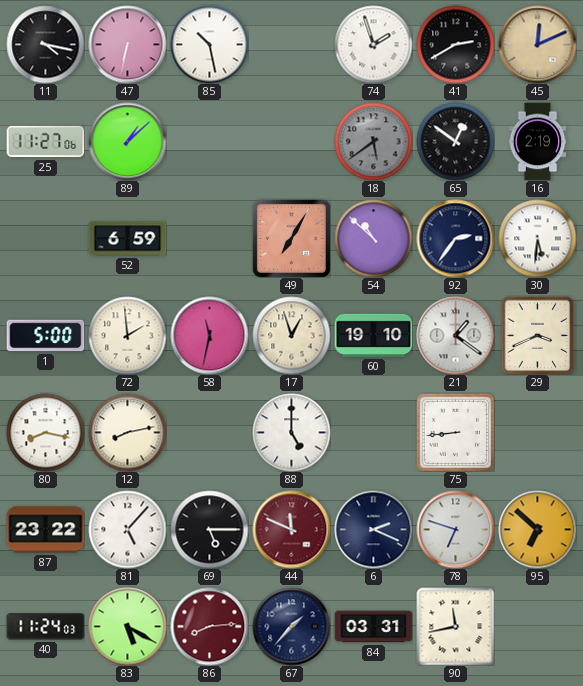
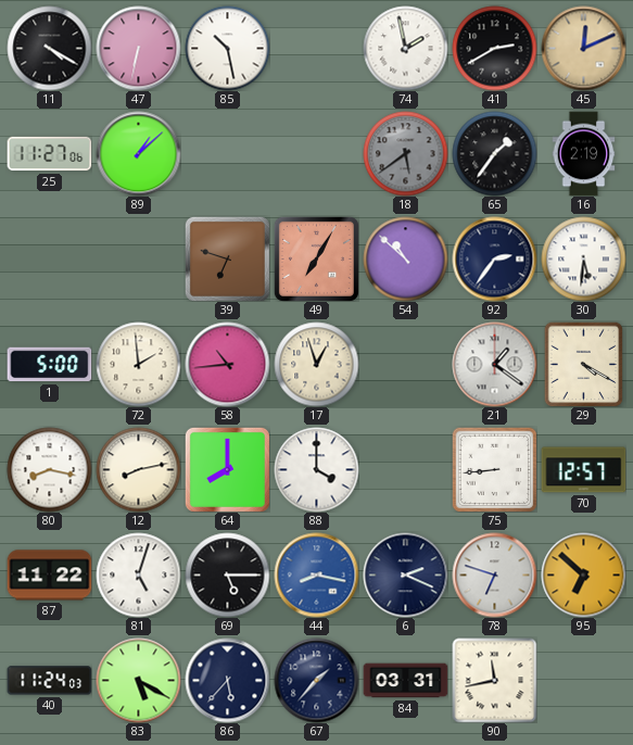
11: 4:17 -> 4:20 (49, 48)
74: 1:57 -> 1:58 (405, 48)
65: 12:51 -> 1:36 (494, 153)
52: 6:59 -> none (127, 239)
39: none -> 6:48 (227, 258)
58: 11:32 -> 10:44 (227, 364)
60: 19:10 -> none (373, 335)
29: 3:41 -> 4:20 (584, 364)
64: none -> 8:00 (227, 469)
88: 5:00 -> 4:00 (316, 469)
70: none -> 12:57 (583, 470)
87: 23:22 -> 11:22 (49, 576)
81: 5:07 -> 5:03 (138, 574)
44: 11:49 -> 8:17 (316, 574)
44 dial: burgundy -> blue (316, 574)
86: 8:14 -> 5:37 (227, 680)
86 dial: burgundy -> navy (227, 680)
